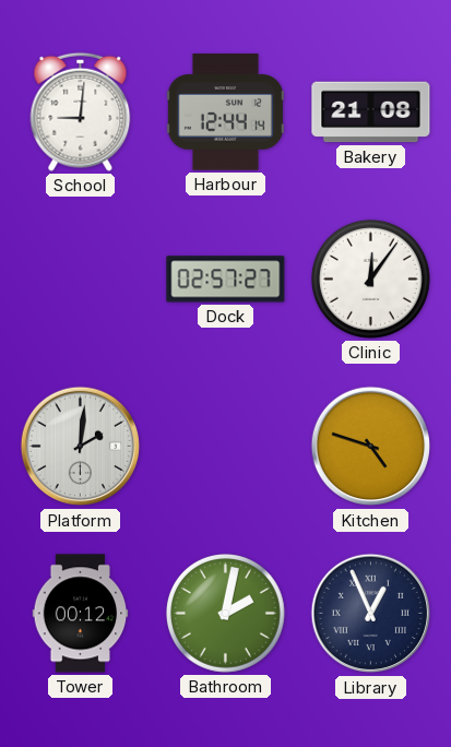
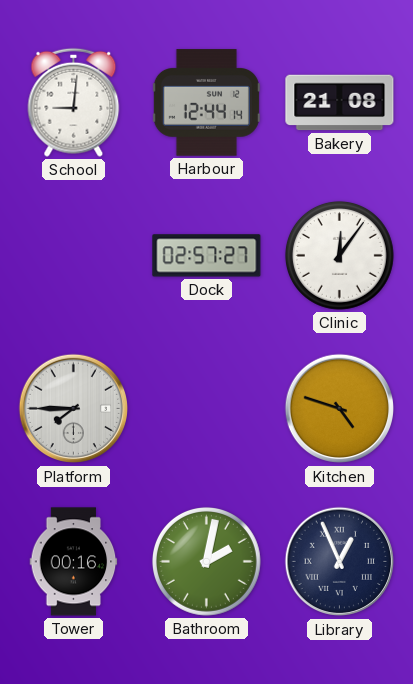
Platform: 2:01 -> 7:45 (74, 409)
Tower: 00:12 -> 00:16 (74, 562)
